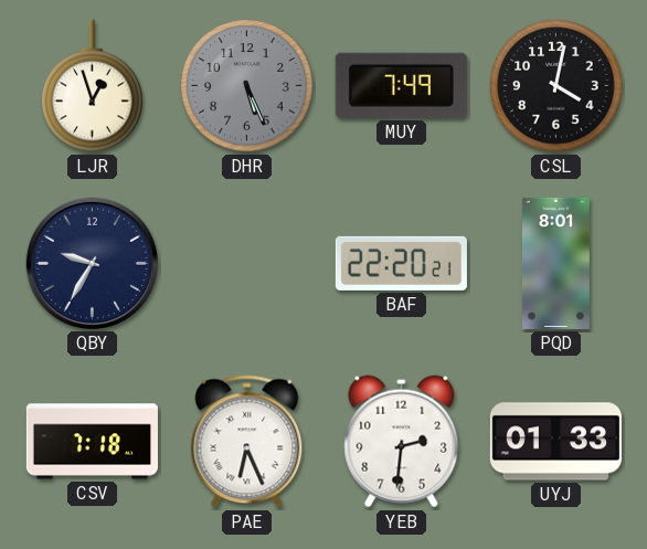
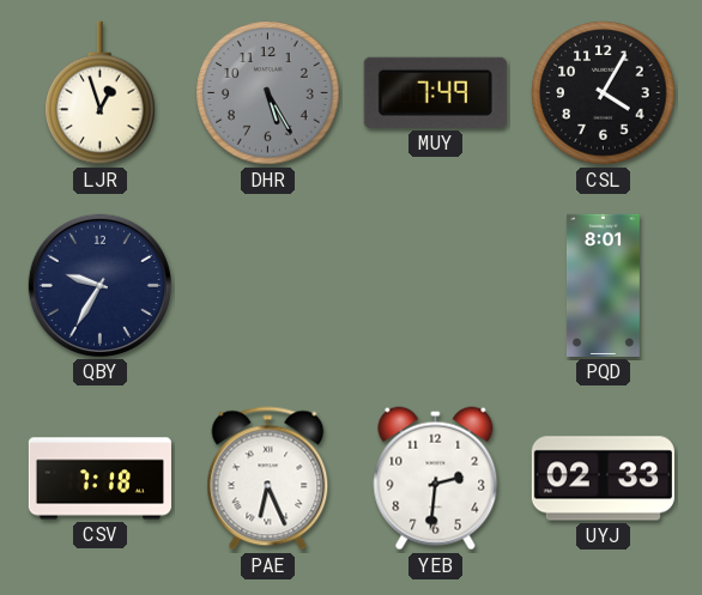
DHR: 5:26 -> 5:25 (268, 93)
CSL: 4:02 -> 4:05 (604, 93)
BAF: 22:20 -> none (401, 263)
UYJ: 01:33 -> 02:33 (603, 479)
